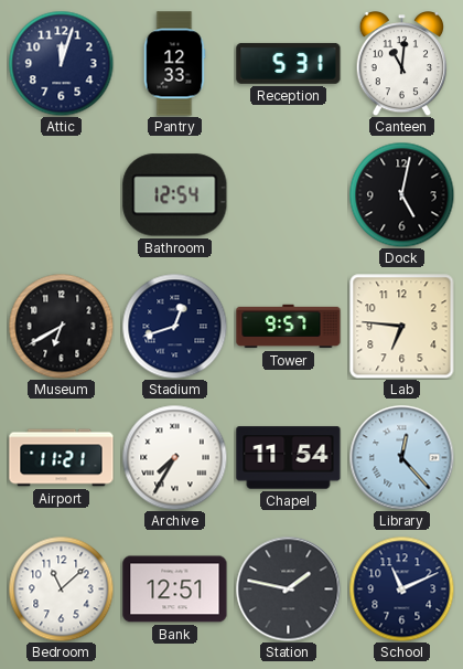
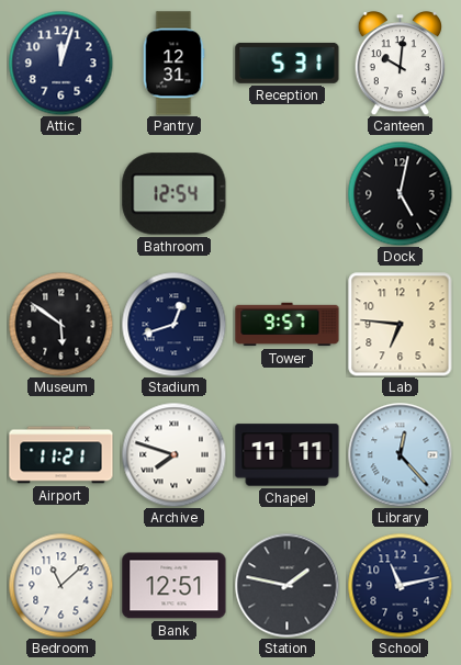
Pantry: 12:33 -> 12:31 (173, 64)
Canteen: 11:01 -> 10:01 (401, 64)
Museum: 6:40 -> 5:51 (60, 324)
Archive: 7:35 -> 7:48 (173, 454)
Chapel: 11:54 -> 11:11 (288, 455)
School: 11:11 -> 11:13 (400, 585)
